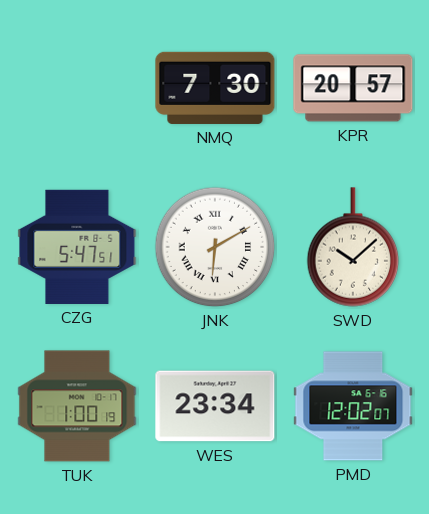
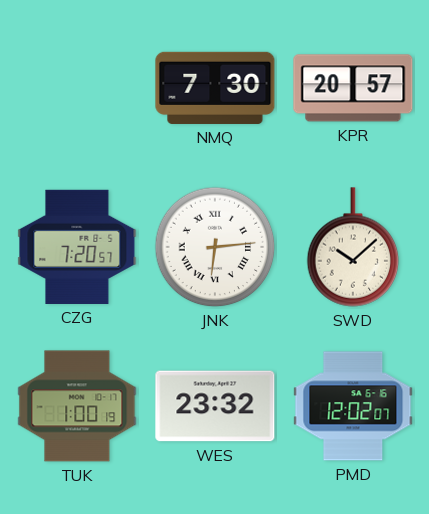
CZG: 5:47 -> 7:20 (77, 247)
JNK: 6:10 -> 6:14 (215, 247)
WES: 23:34 -> 23:32 (215, 406)
